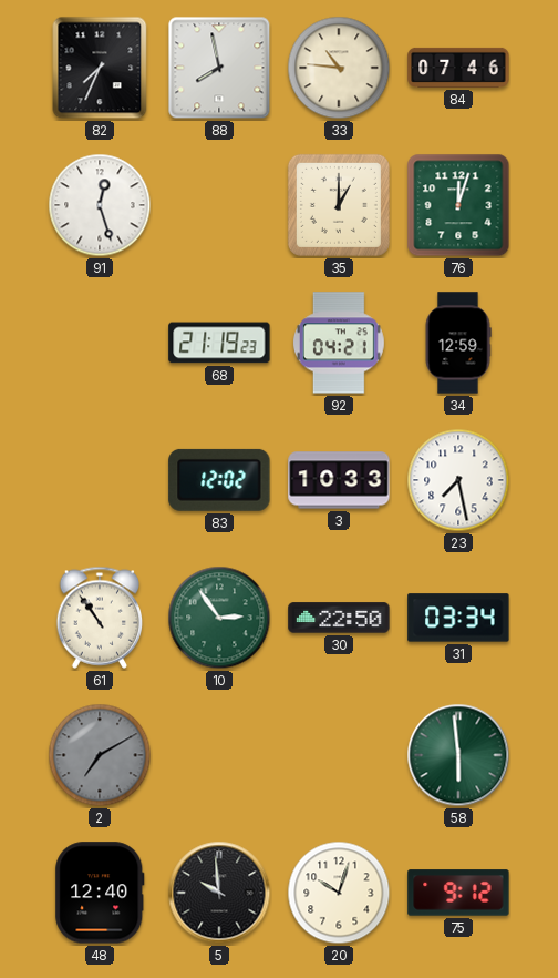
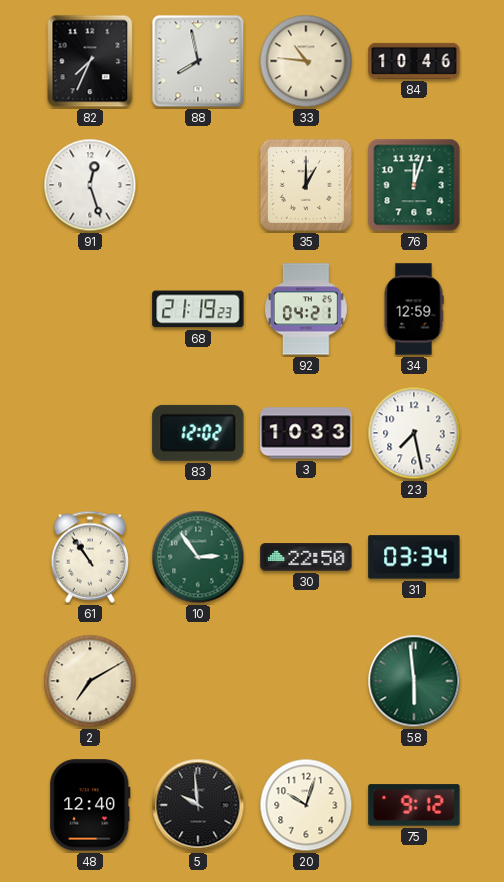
84: 07:46 -> 10:46 (414, 61)
2 dial: grey -> cream (90, 681)
